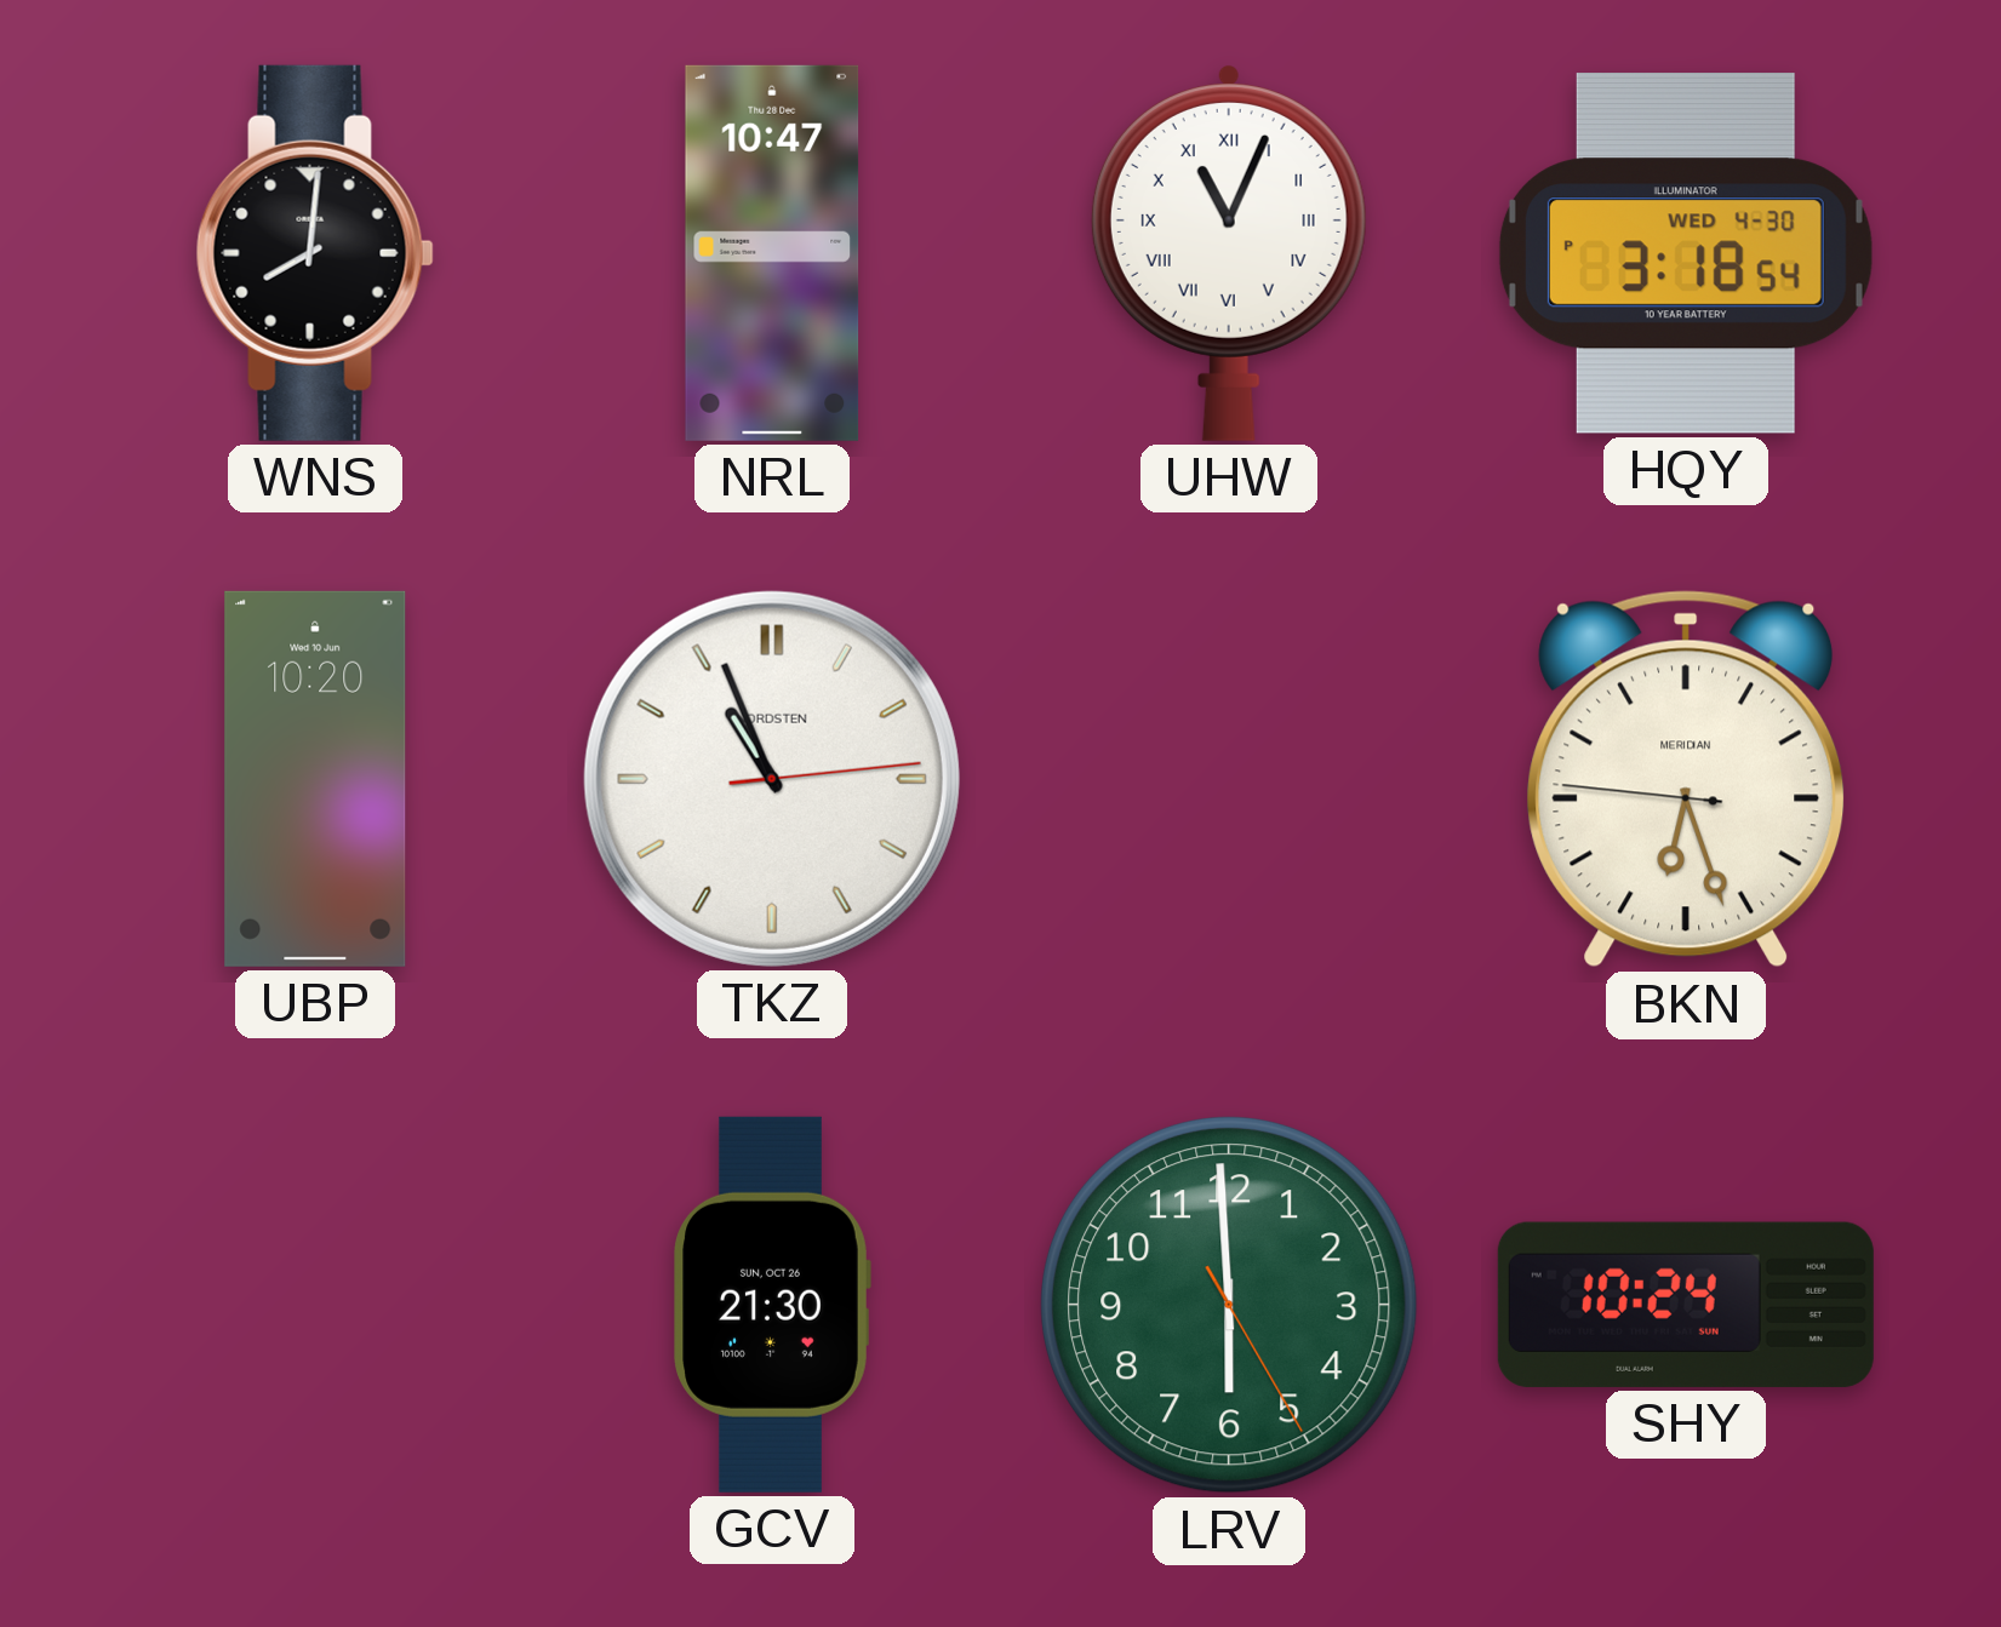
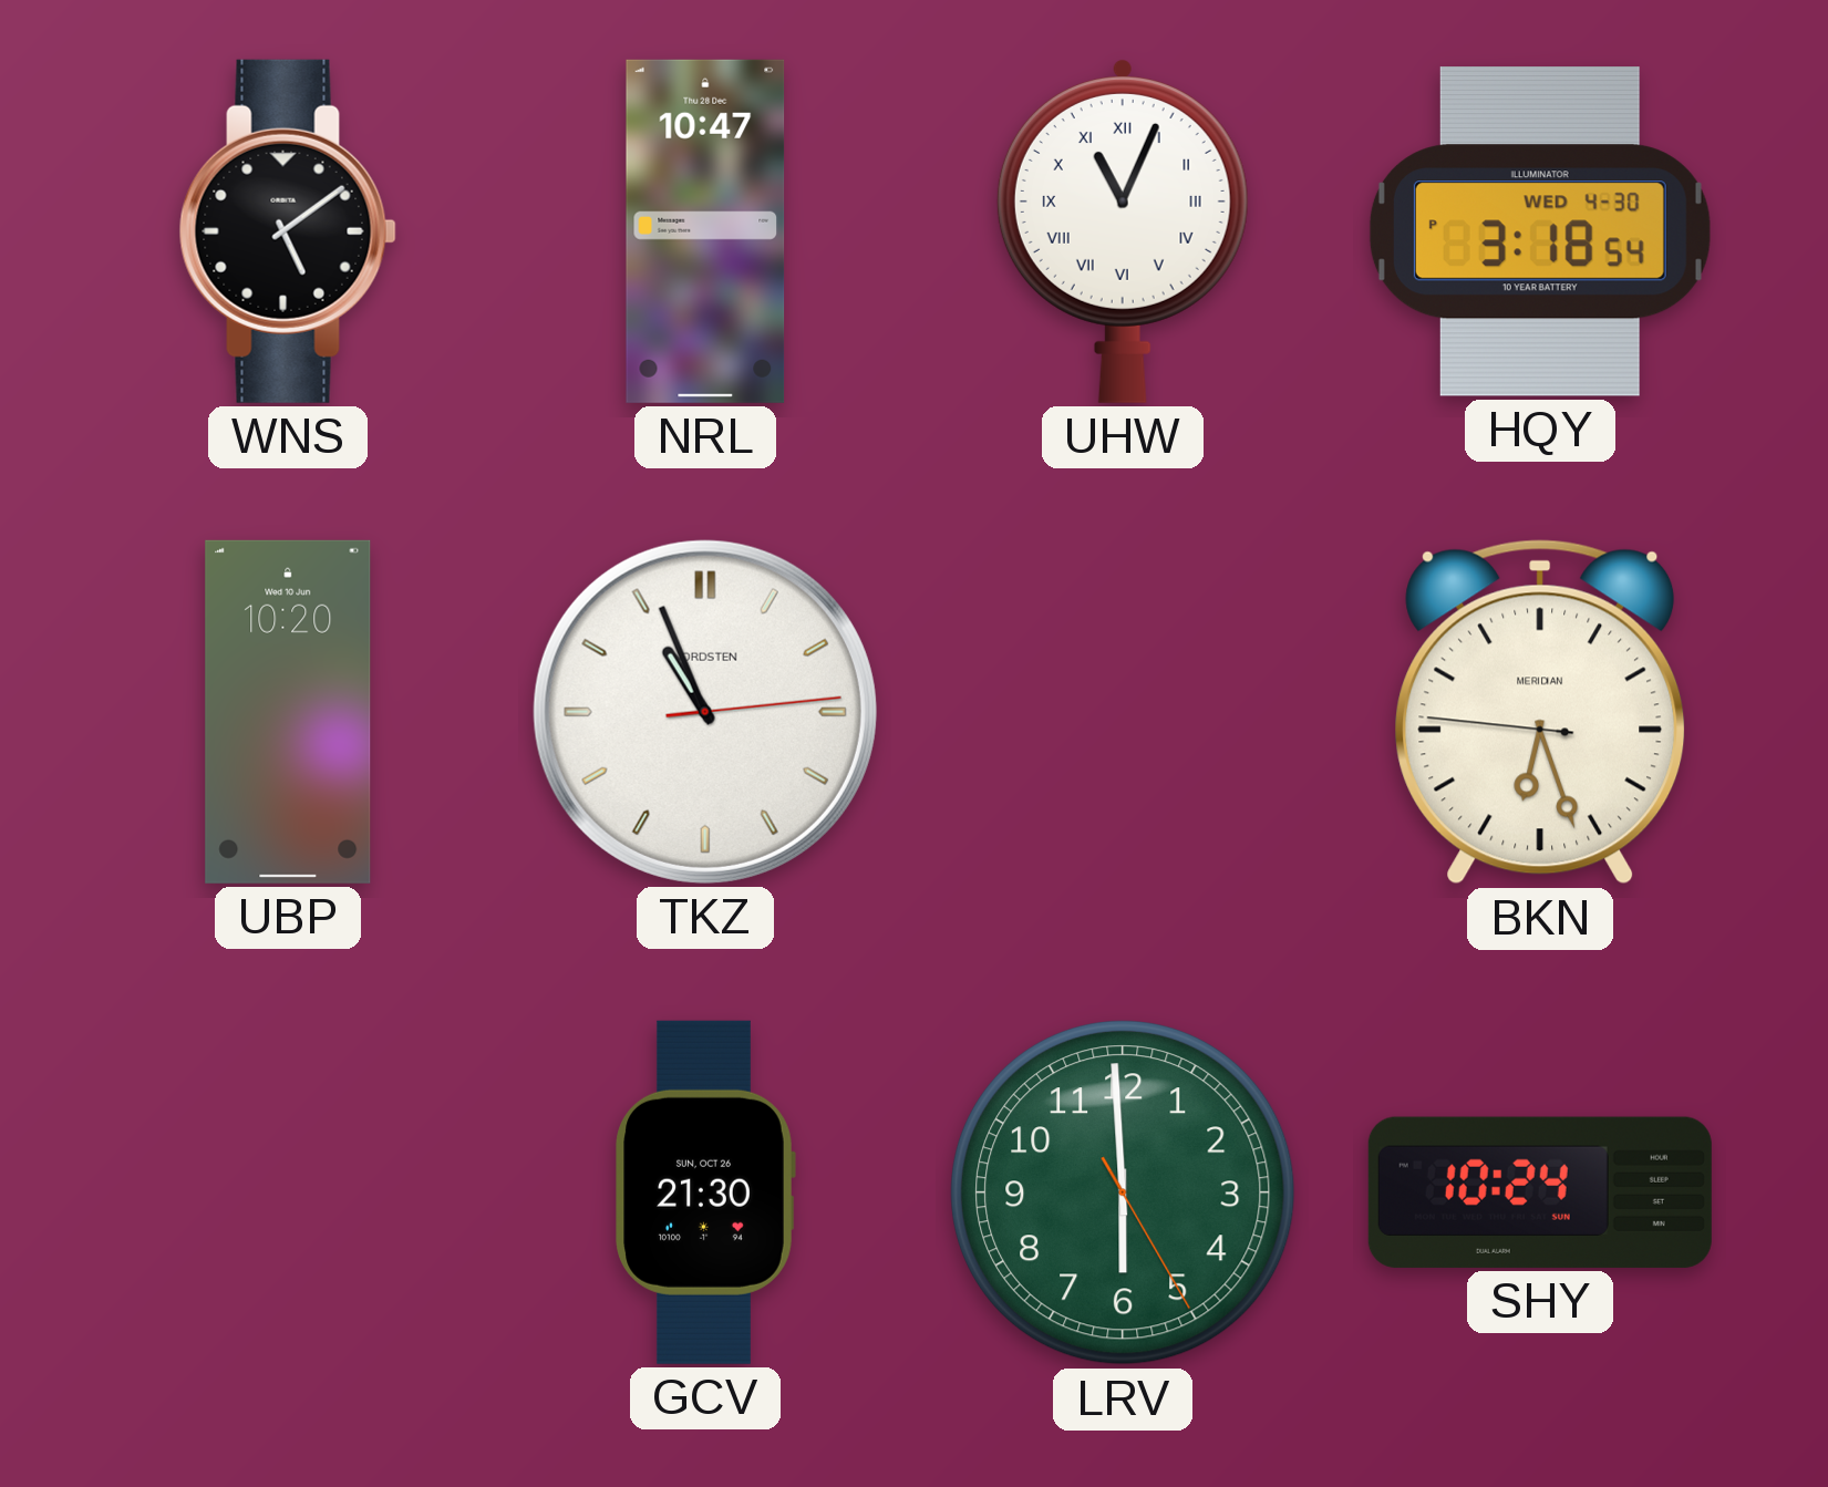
WNS: 8:01 -> 5:09 (288, 231)
